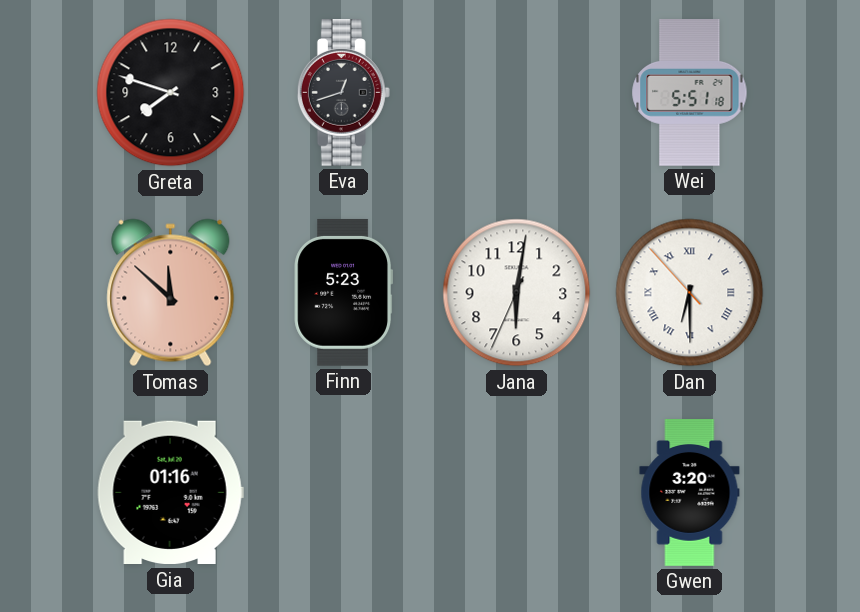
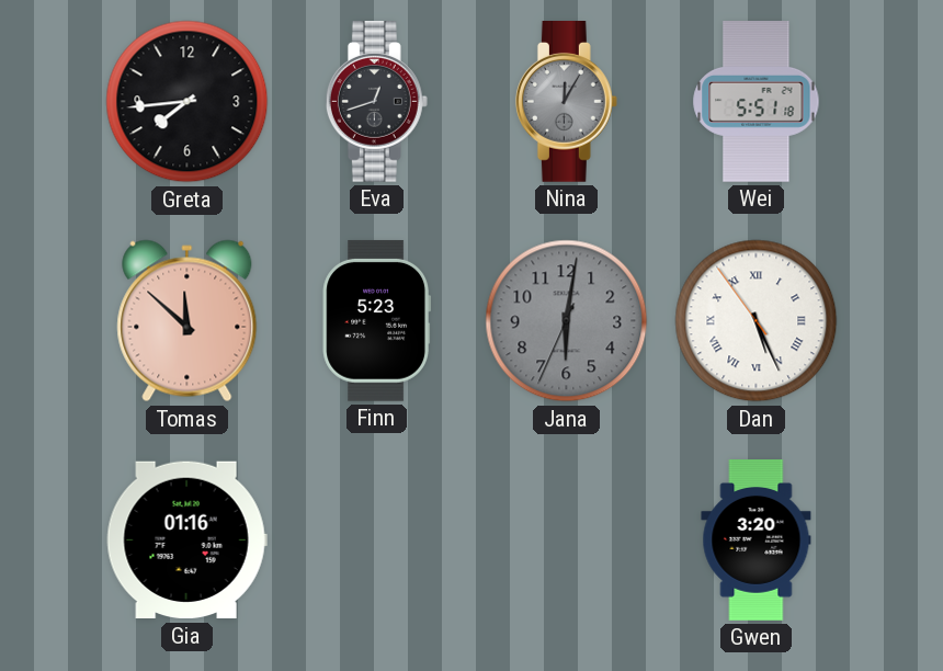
Greta: 7:48 -> 7:44 (188, 102)
Nina: none -> 12:05 (566, 102)
Jana dial: white -> grey (567, 321)
Dan: 6:29 -> 5:25 (757, 321)
